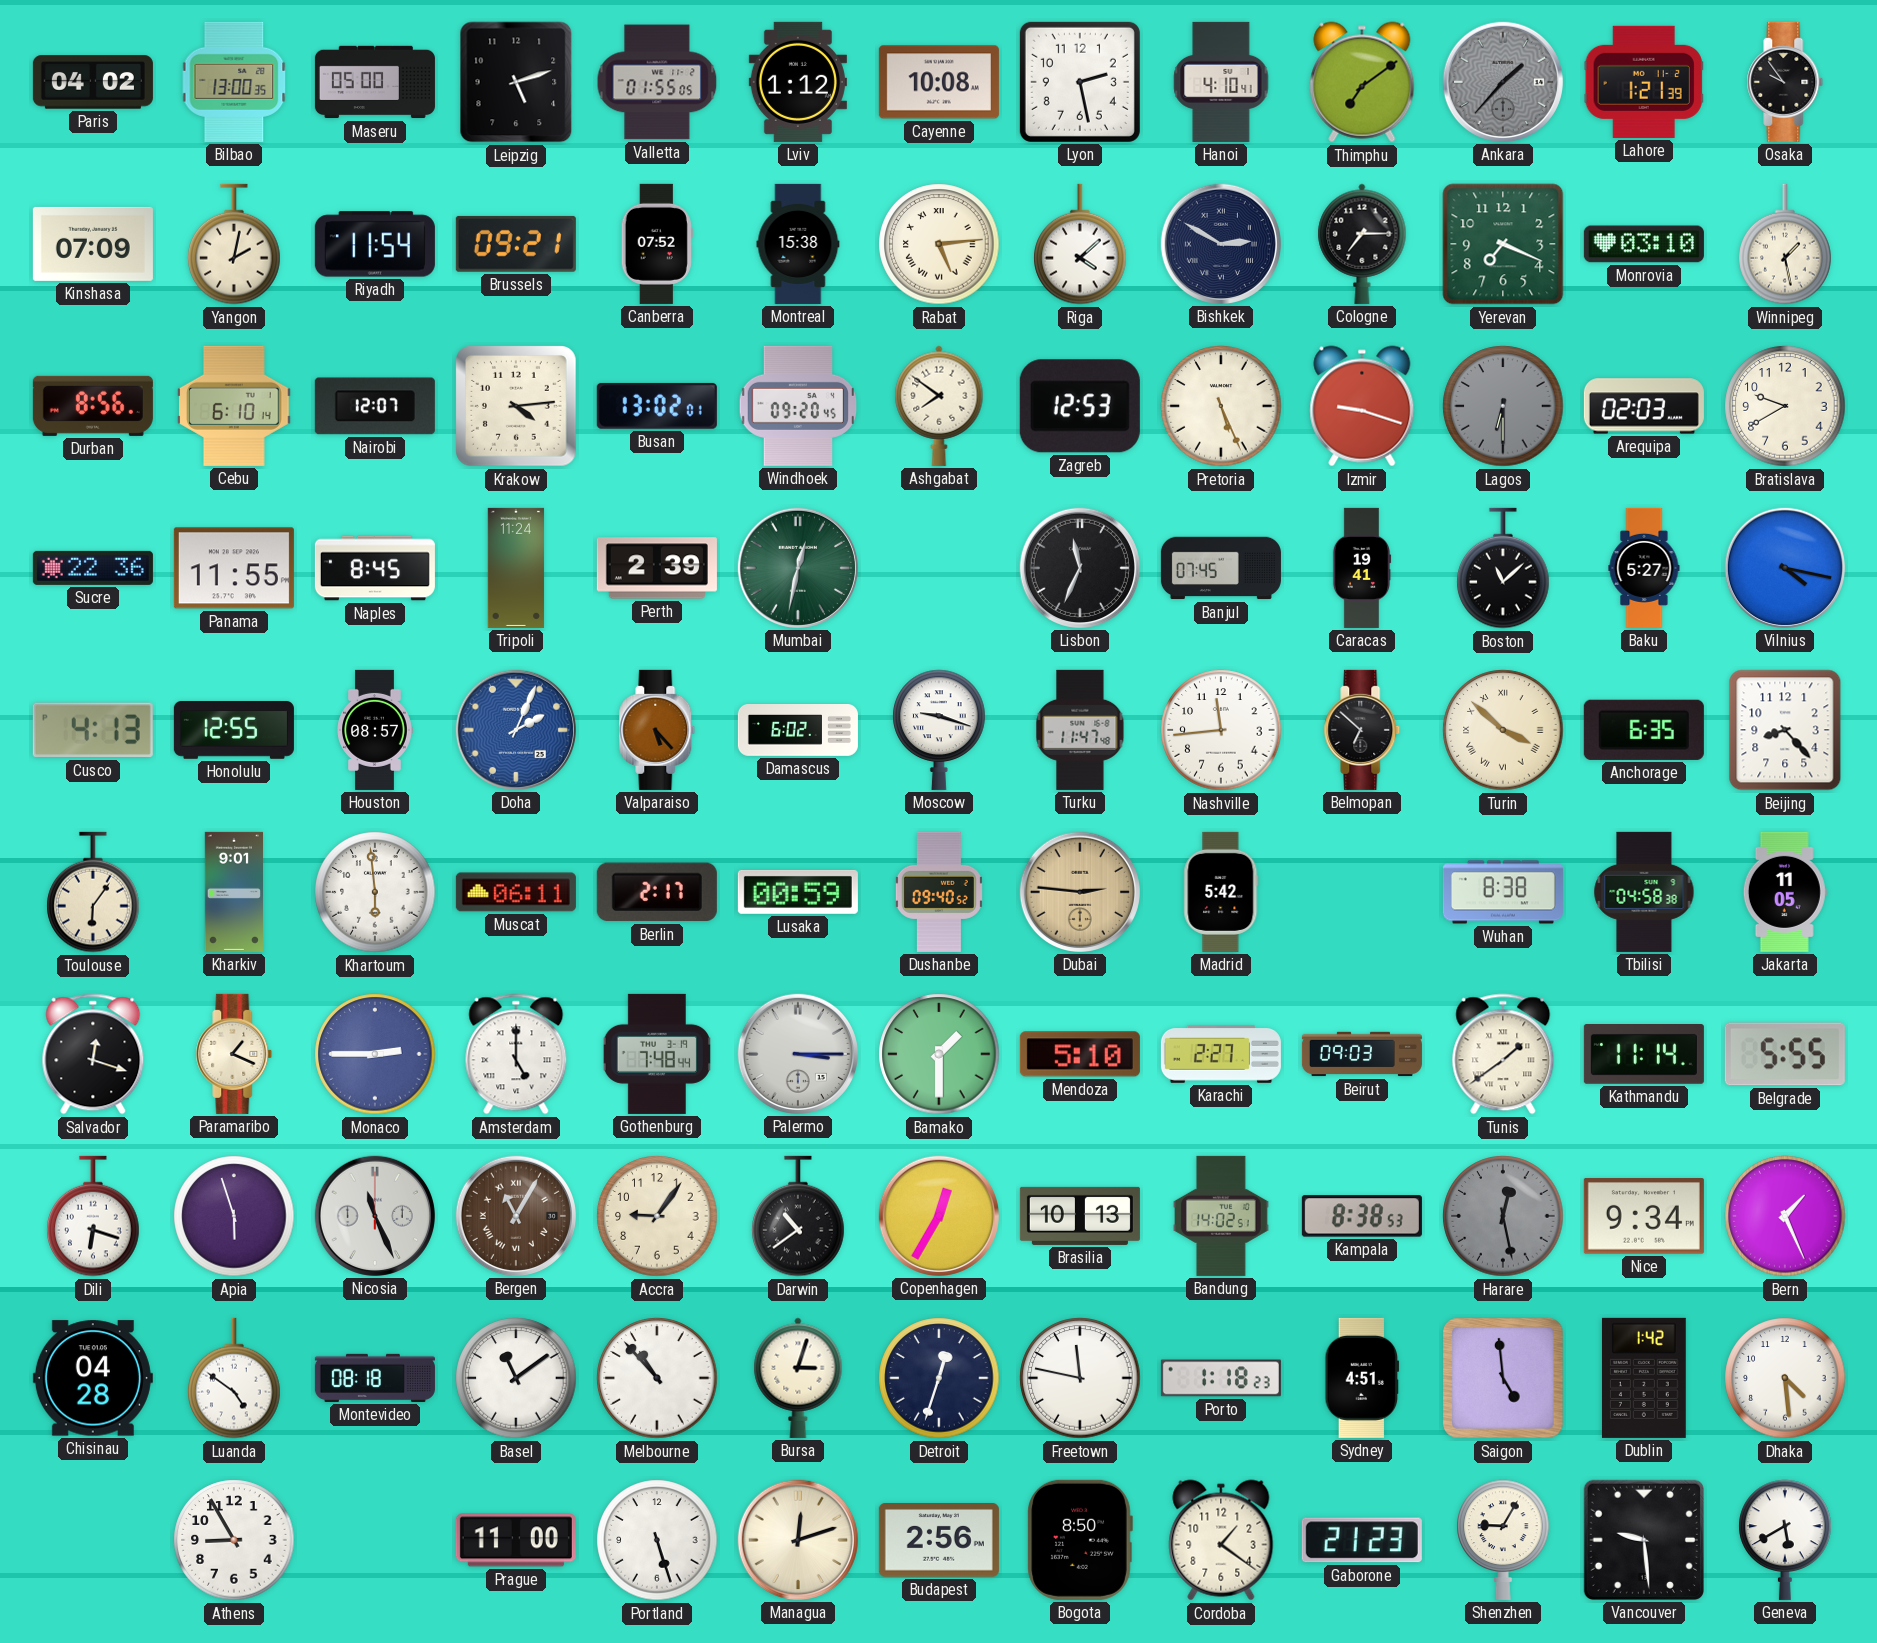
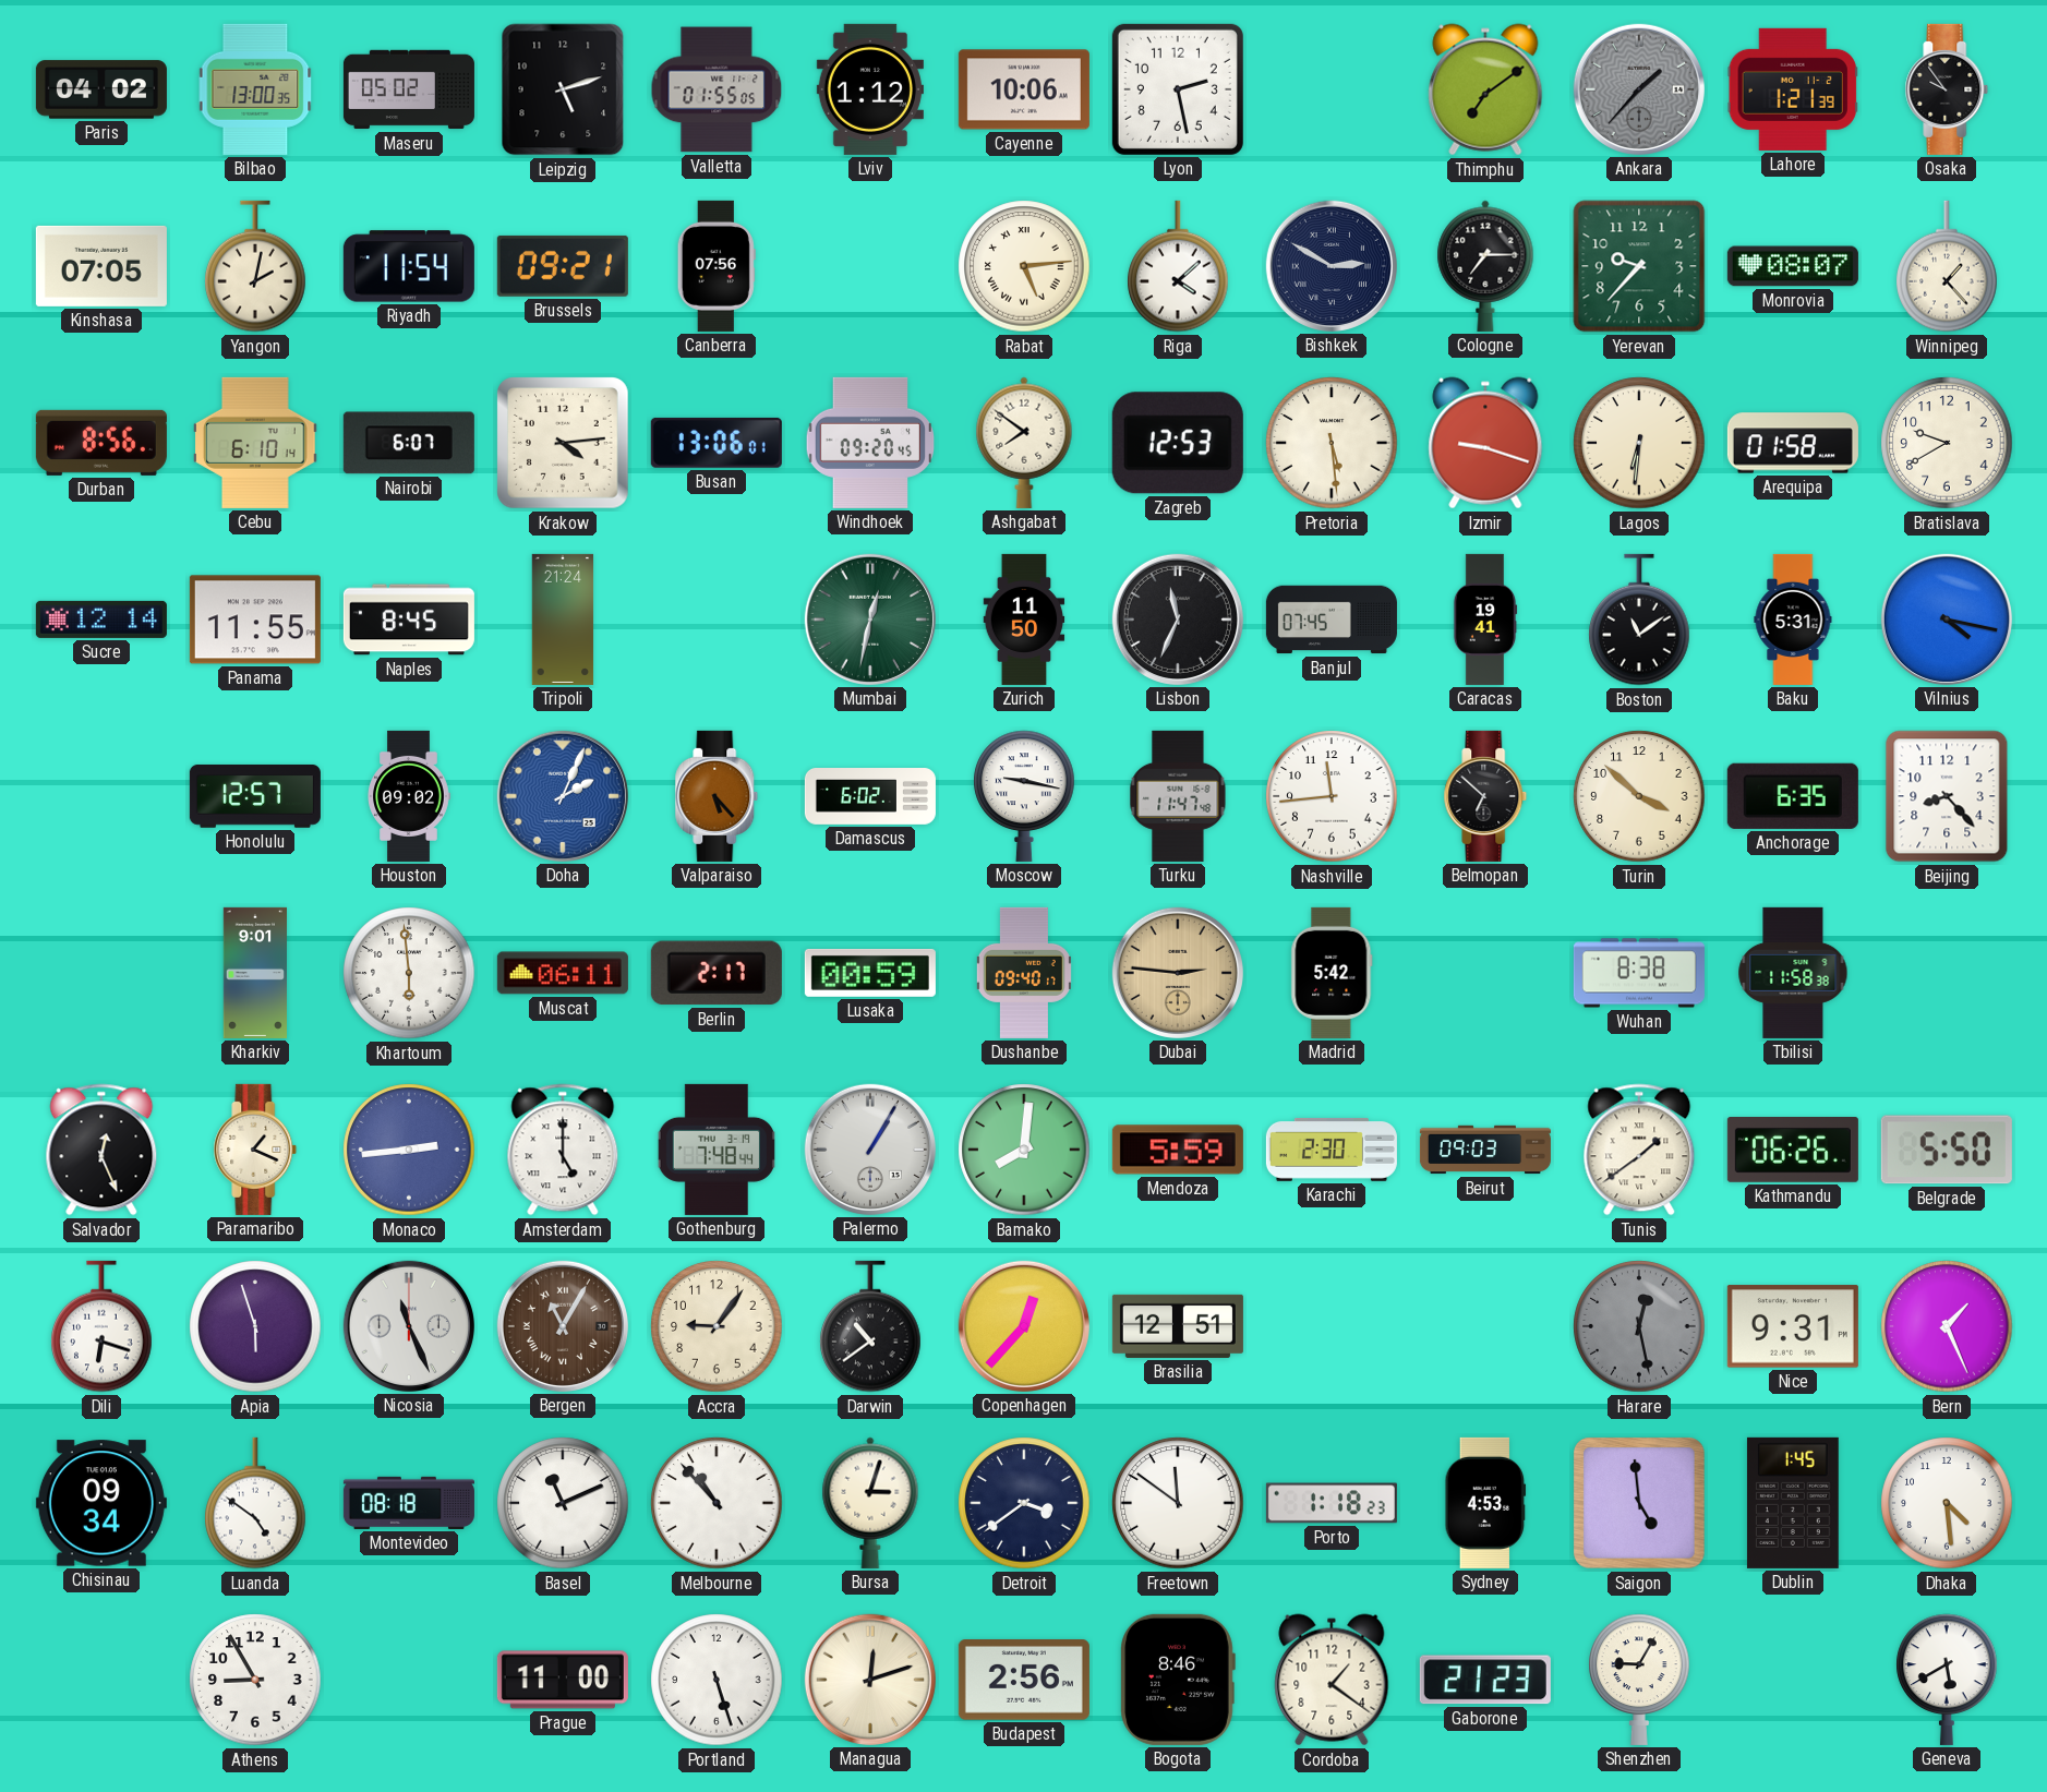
Maseru: 05:00 -> 05:02 (409, 89)
Cayenne: 10:08 -> 10:06 (1024, 89)
Hanoi: 4:10 -> none (1221, 82)
Kinshasa: 07:09 -> 07:05 (101, 266)
Canberra: 07:52 -> 07:56 (717, 266)
Montreal: 15:38 -> none (798, 244)
Yerevan: 7:19 -> 9:37 (1639, 266)
Monrovia: 03:10 -> 08:07 (1793, 266)
Winnipeg: 1:28 -> 1:23 (1947, 266)
Nairobi: 12:07 -> 6:07 (409, 443)
Busan: 13:02 -> 13:06 (717, 443)
Pretoria: 5:26 -> 5:29 (1332, 443)
Lagos: 6:30 -> 6:31 (1639, 443)
Lagos dial: grey -> cream (1639, 443)
Arequipa: 02:03 -> 01:58 (1793, 443)
Sucre: 22:36 -> 12:14 (101, 620)
Tripoli: 11:24 -> 21:24 (563, 620)
Perth: 2:39 -> none (657, 568)
Zurich: none -> 11:50 (1024, 620)
Boston: 11:08 -> 11:09 (1639, 620)
Baku: 5:27 -> 5:31 (1793, 620)
Cusco: 4:13 -> none (93, 730)
Honolulu: 12:55 -> 12:57 (255, 796)
Houston: 08:57 -> 09:02 (409, 796)
Moscow: 9:18 -> 9:17 (1024, 796)
Turin numerals: Roman -> Arabic (1639, 796)
Toulouse: 6:06 -> none (93, 892)
Dushanbe: 09:40:52 -> 09:40:17 (1024, 973)
Tbilisi: 04:58 -> 11:58 (1793, 973)
Jakarta: 11:05 -> none (1785, 892)
Salvador: 12:18 -> 12:26 (101, 1150)
Monaco: 2:45 -> 2:44 (409, 1150)
Palermo: 3:15 -> 1:05 (870, 1150)
Bamako: 1:30 -> 8:01 (1024, 1150)
Mendoza: 5:10 -> 5:59 (1178, 1150)
Karachi: 2:27 -> 2:30 (1332, 1150)
Kathmandu: 11:14 -> 06:26 (1793, 1151)
Belgrade: 5:55 -> 5:50 (1947, 1150)
Copenhagen: 12:35 -> 12:37 (1024, 1326)
Brasilia: 10:13 -> 12:51 (1178, 1326)
Bandung: 14:02 -> none (1221, 1216)
Kampala: 8:38 -> none (1362, 1216)
Nice: 9:34 -> 9:31 (1793, 1326)
Chisinau: 04:28 -> 09:34 (101, 1503)
Basel: 11:09 -> 11:11 (563, 1503)
Detroit: 12:33 -> 3:39 (1024, 1503)
Freetown: 11:47 -> 11:51 (1178, 1503)
Sydney: 4:51 -> 4:53 (1485, 1503)
Dublin: 1:42 -> 1:45 (1793, 1503)
Bogota: 8:50 -> 8:46 (1178, 1680)
Vancouver: 9:29 -> none (1644, 1540)
